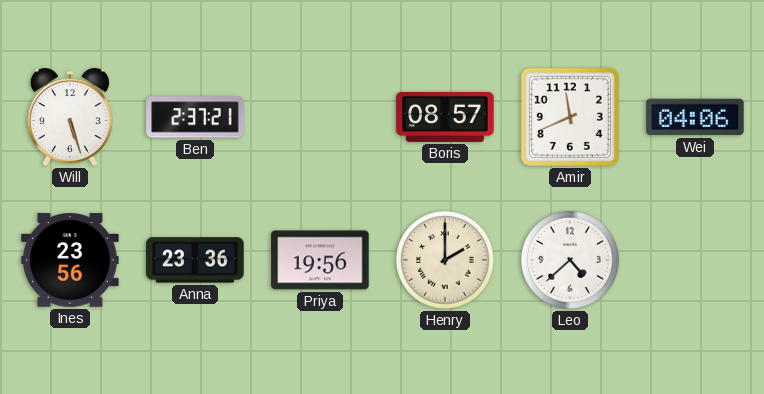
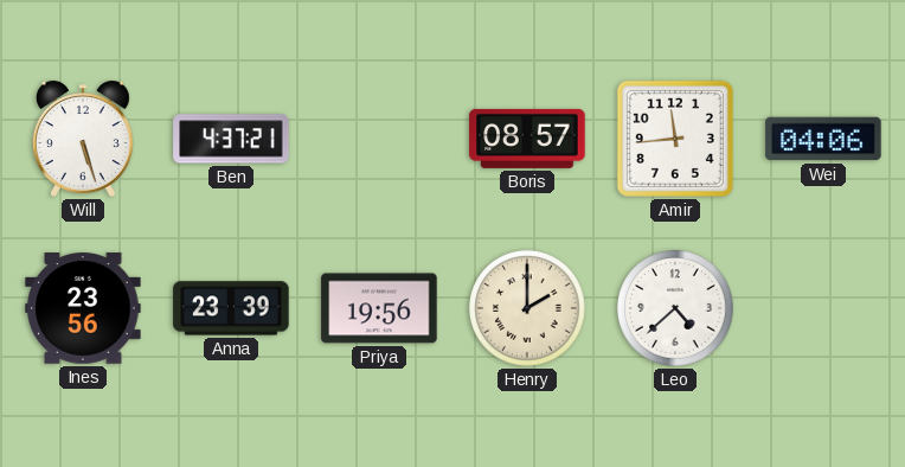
Ben: 2:37 -> 4:37 (231, 139)
Amir: 11:41 -> 11:44 (675, 139)
Anna: 23:36 -> 23:39 (231, 308)
